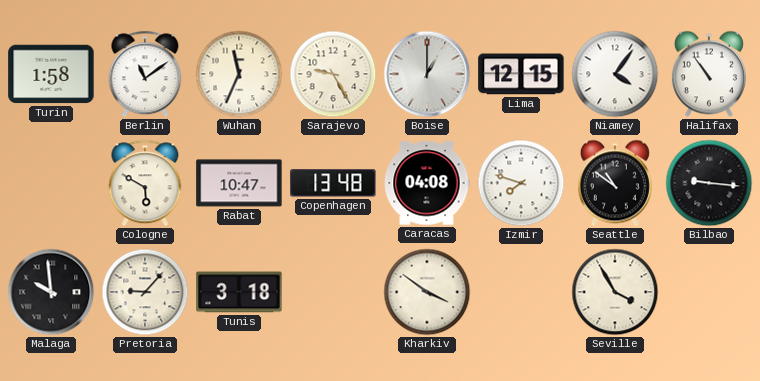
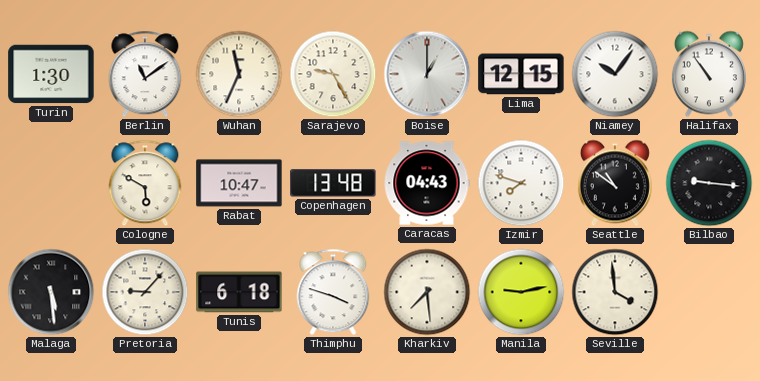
Turin: 1:58 -> 1:30 (51, 74)
Niamey: 4:06 -> 10:06 (615, 74)
Caracas: 04:08 -> 04:43 (427, 183)
Malaga: 9:59 -> 5:29 (51, 292)
Tunis: 3:18 -> 6:18 (239, 292)
Thimphu: none -> 3:48 (333, 292)
Kharkiv: 3:51 -> 7:29 (427, 292)
Manila: none -> 9:13 (521, 292)
Seville: 3:55 -> 3:59 (615, 292)
